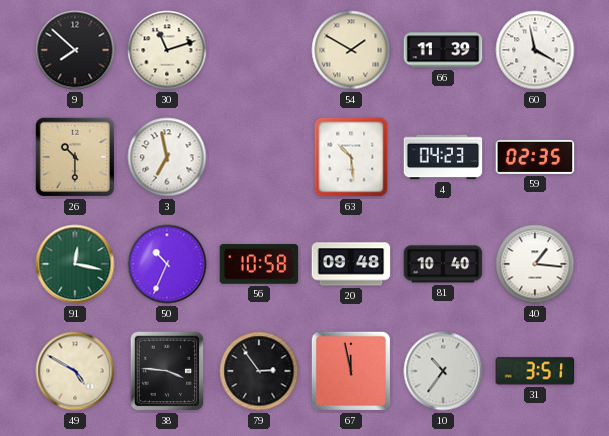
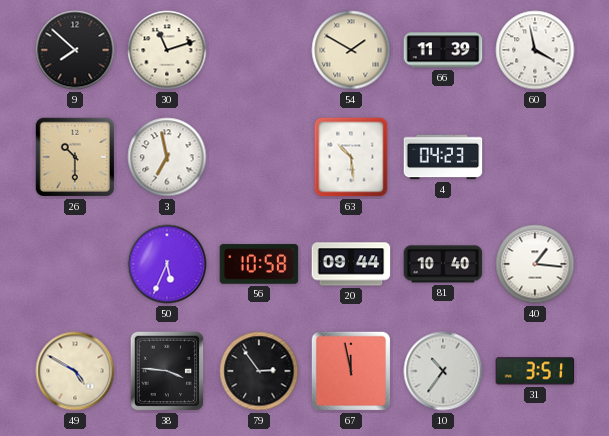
59: 02:35 -> none (535, 157)
91: 12:17 -> none (75, 264)
50: 10:34 -> 5:34 (167, 264)
20: 09:48 -> 09:44 (351, 264)
